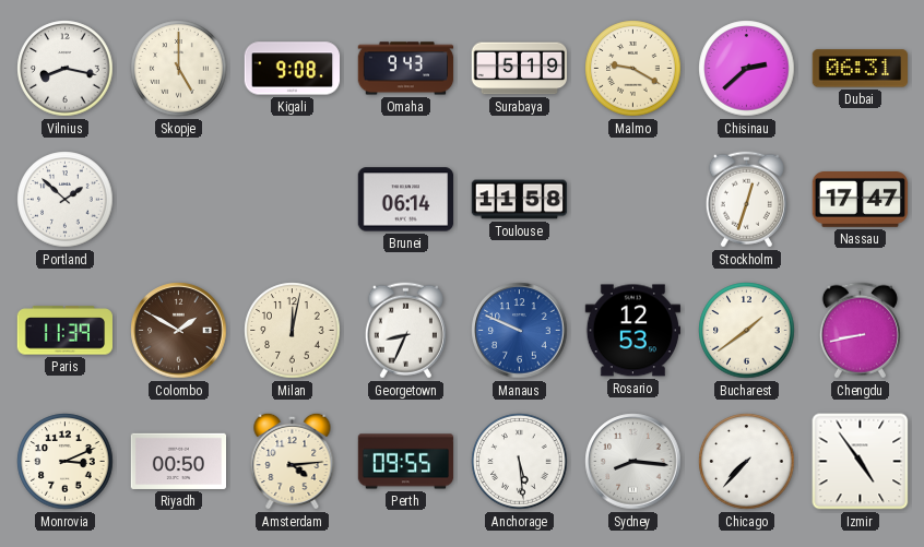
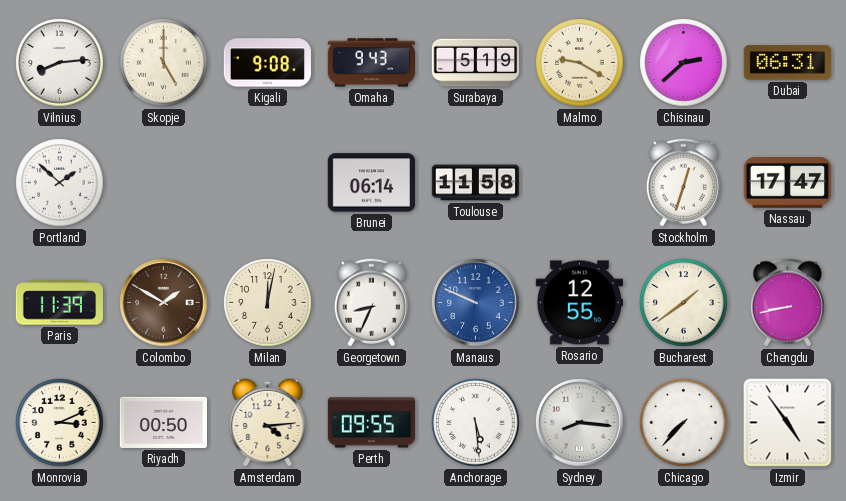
Vilnius: 8:17 -> 8:14 (60, 63)
Rosario: 12:53 -> 12:55 (580, 303)
